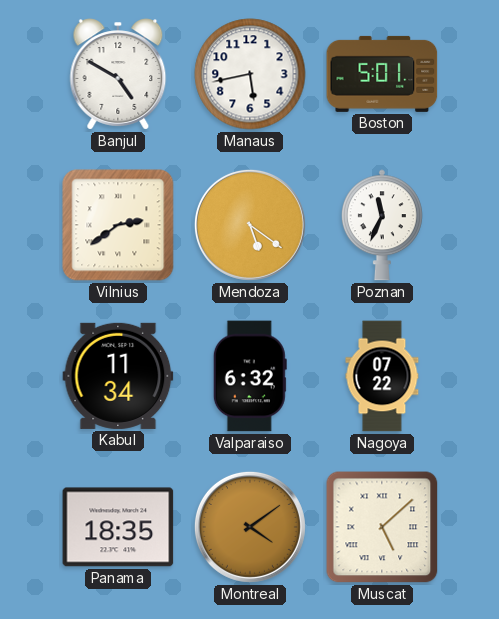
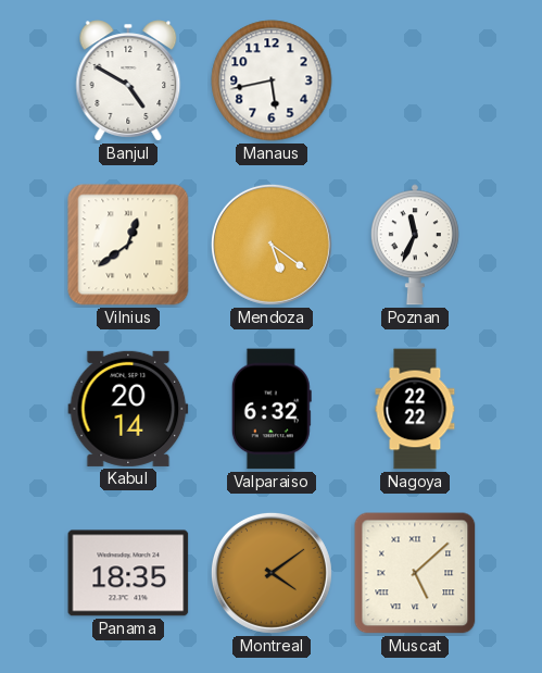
Boston: 5:01 -> none (382, 74)
Vilnius: 2:39 -> 12:39 (128, 245)
Kabul: 11:34 -> 20:14 (128, 409)
Nagoya: 07:22 -> 22:22 (415, 409)
